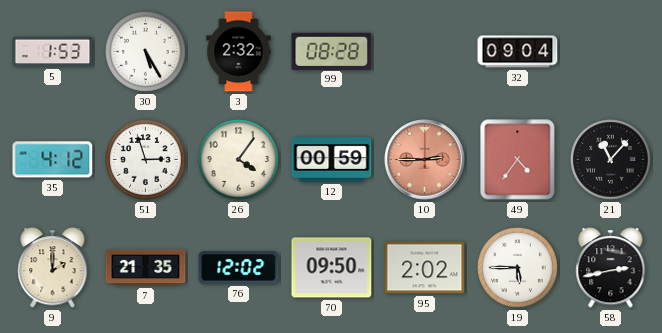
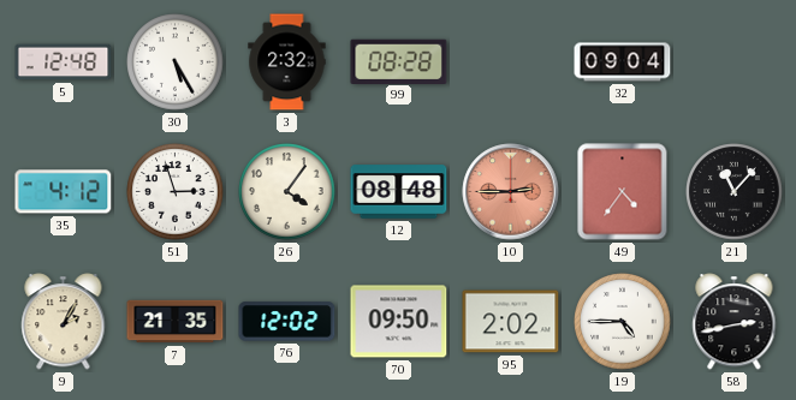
5: 1:53 -> 12:48 (64, 62)
12: 00:59 -> 08:48 (399, 192)
9: 2:00 -> 2:05 (64, 322)
19: 5:45 -> 4:45 (623, 322)
